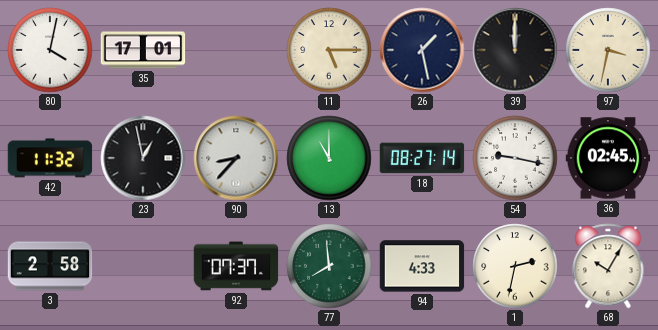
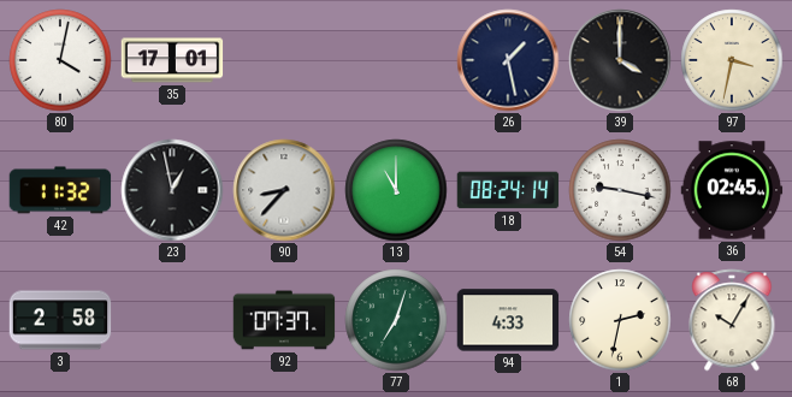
11: 5:15 -> none (329, 50)
39: 12:00 -> 4:00 (620, 60)
18: 08:27 -> 08:24 (508, 190)
77: 7:59 -> 7:03 (396, 320)
